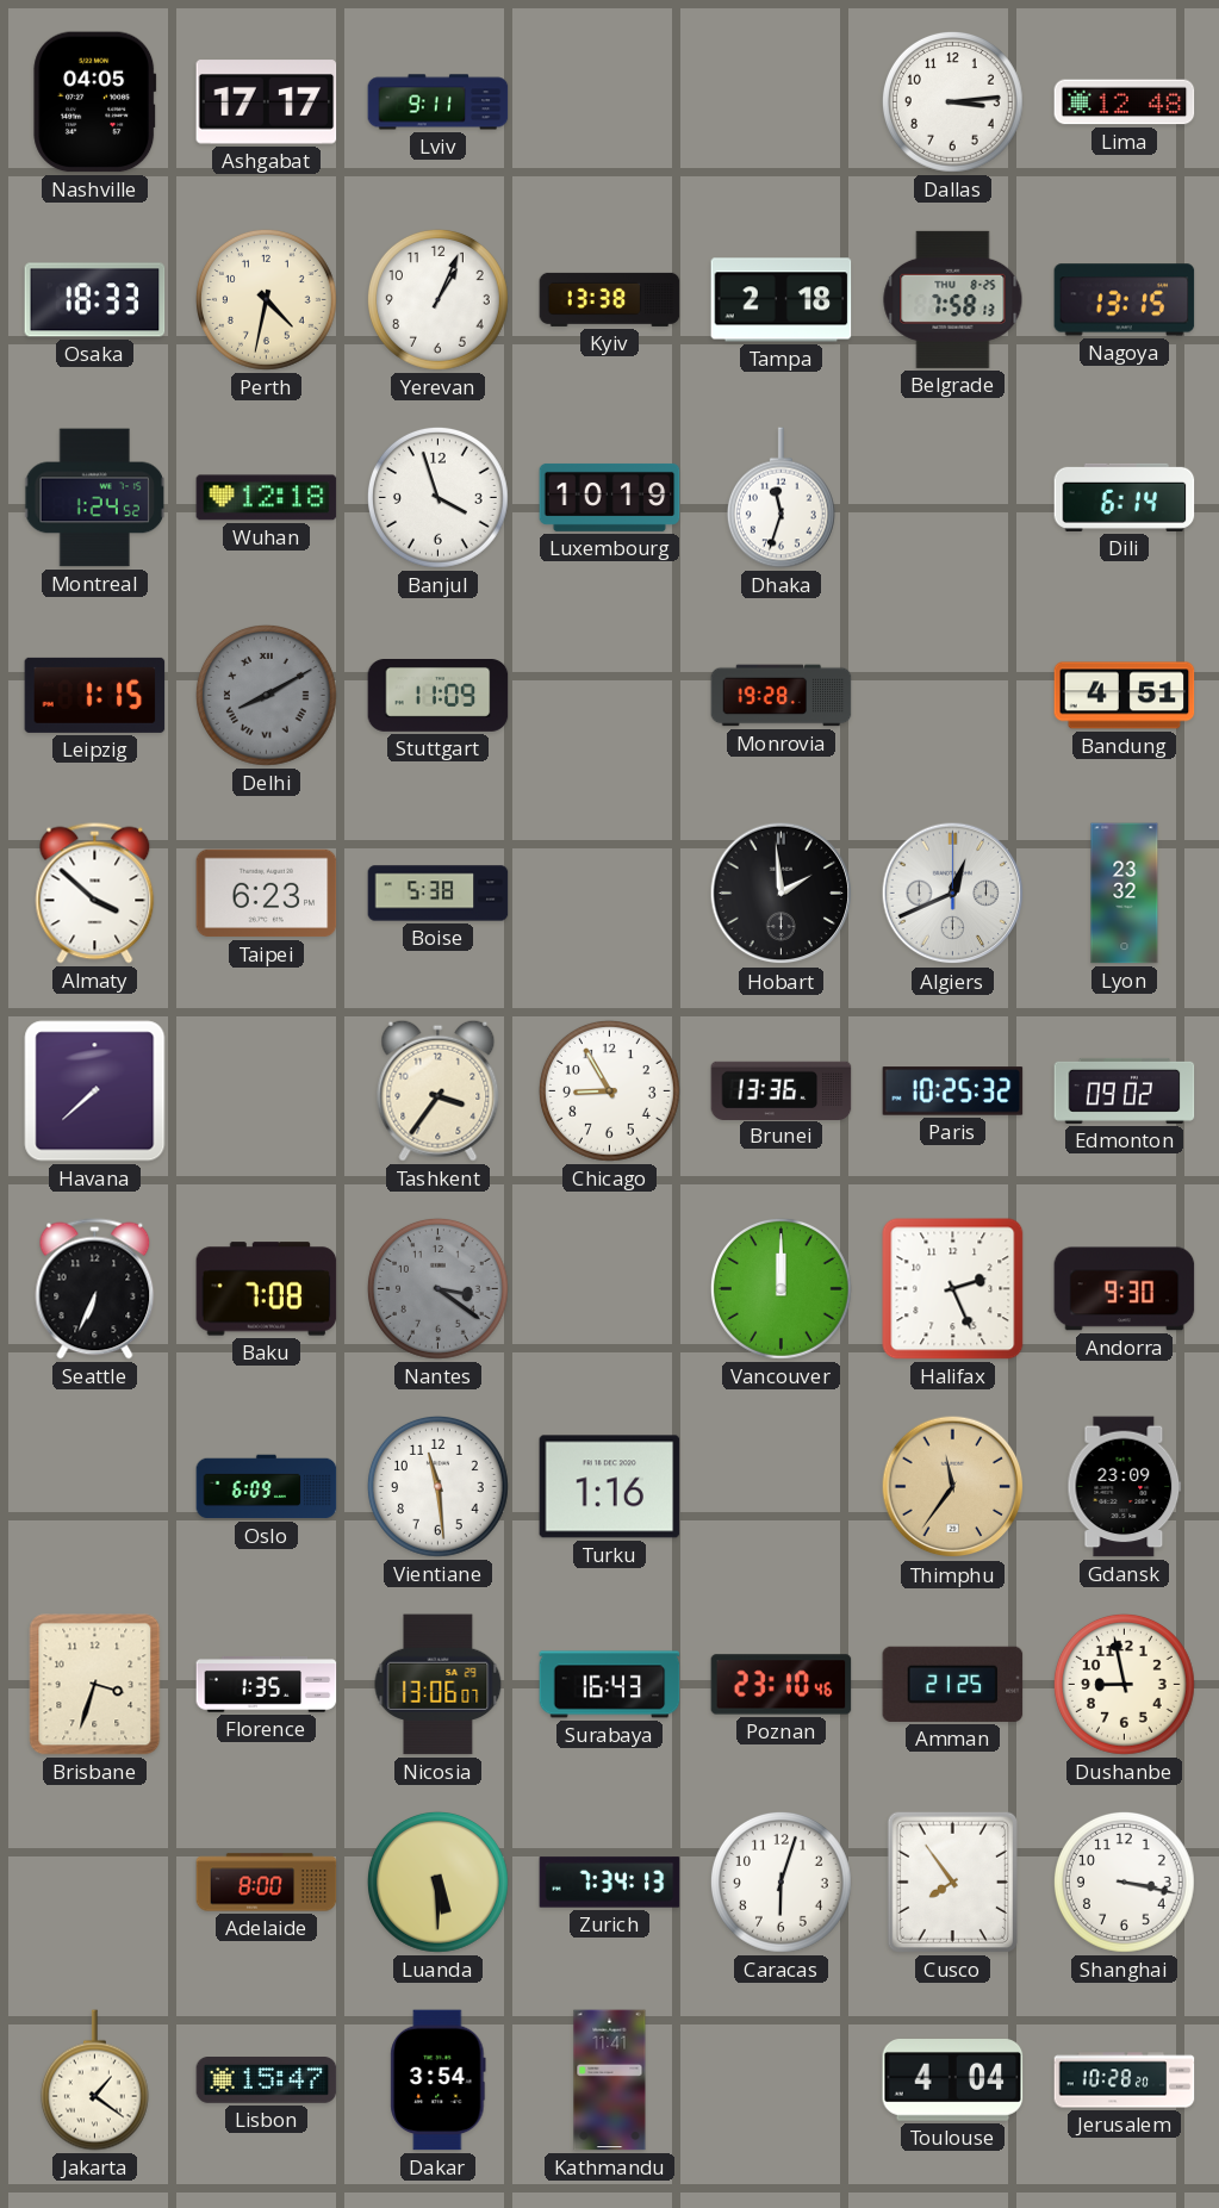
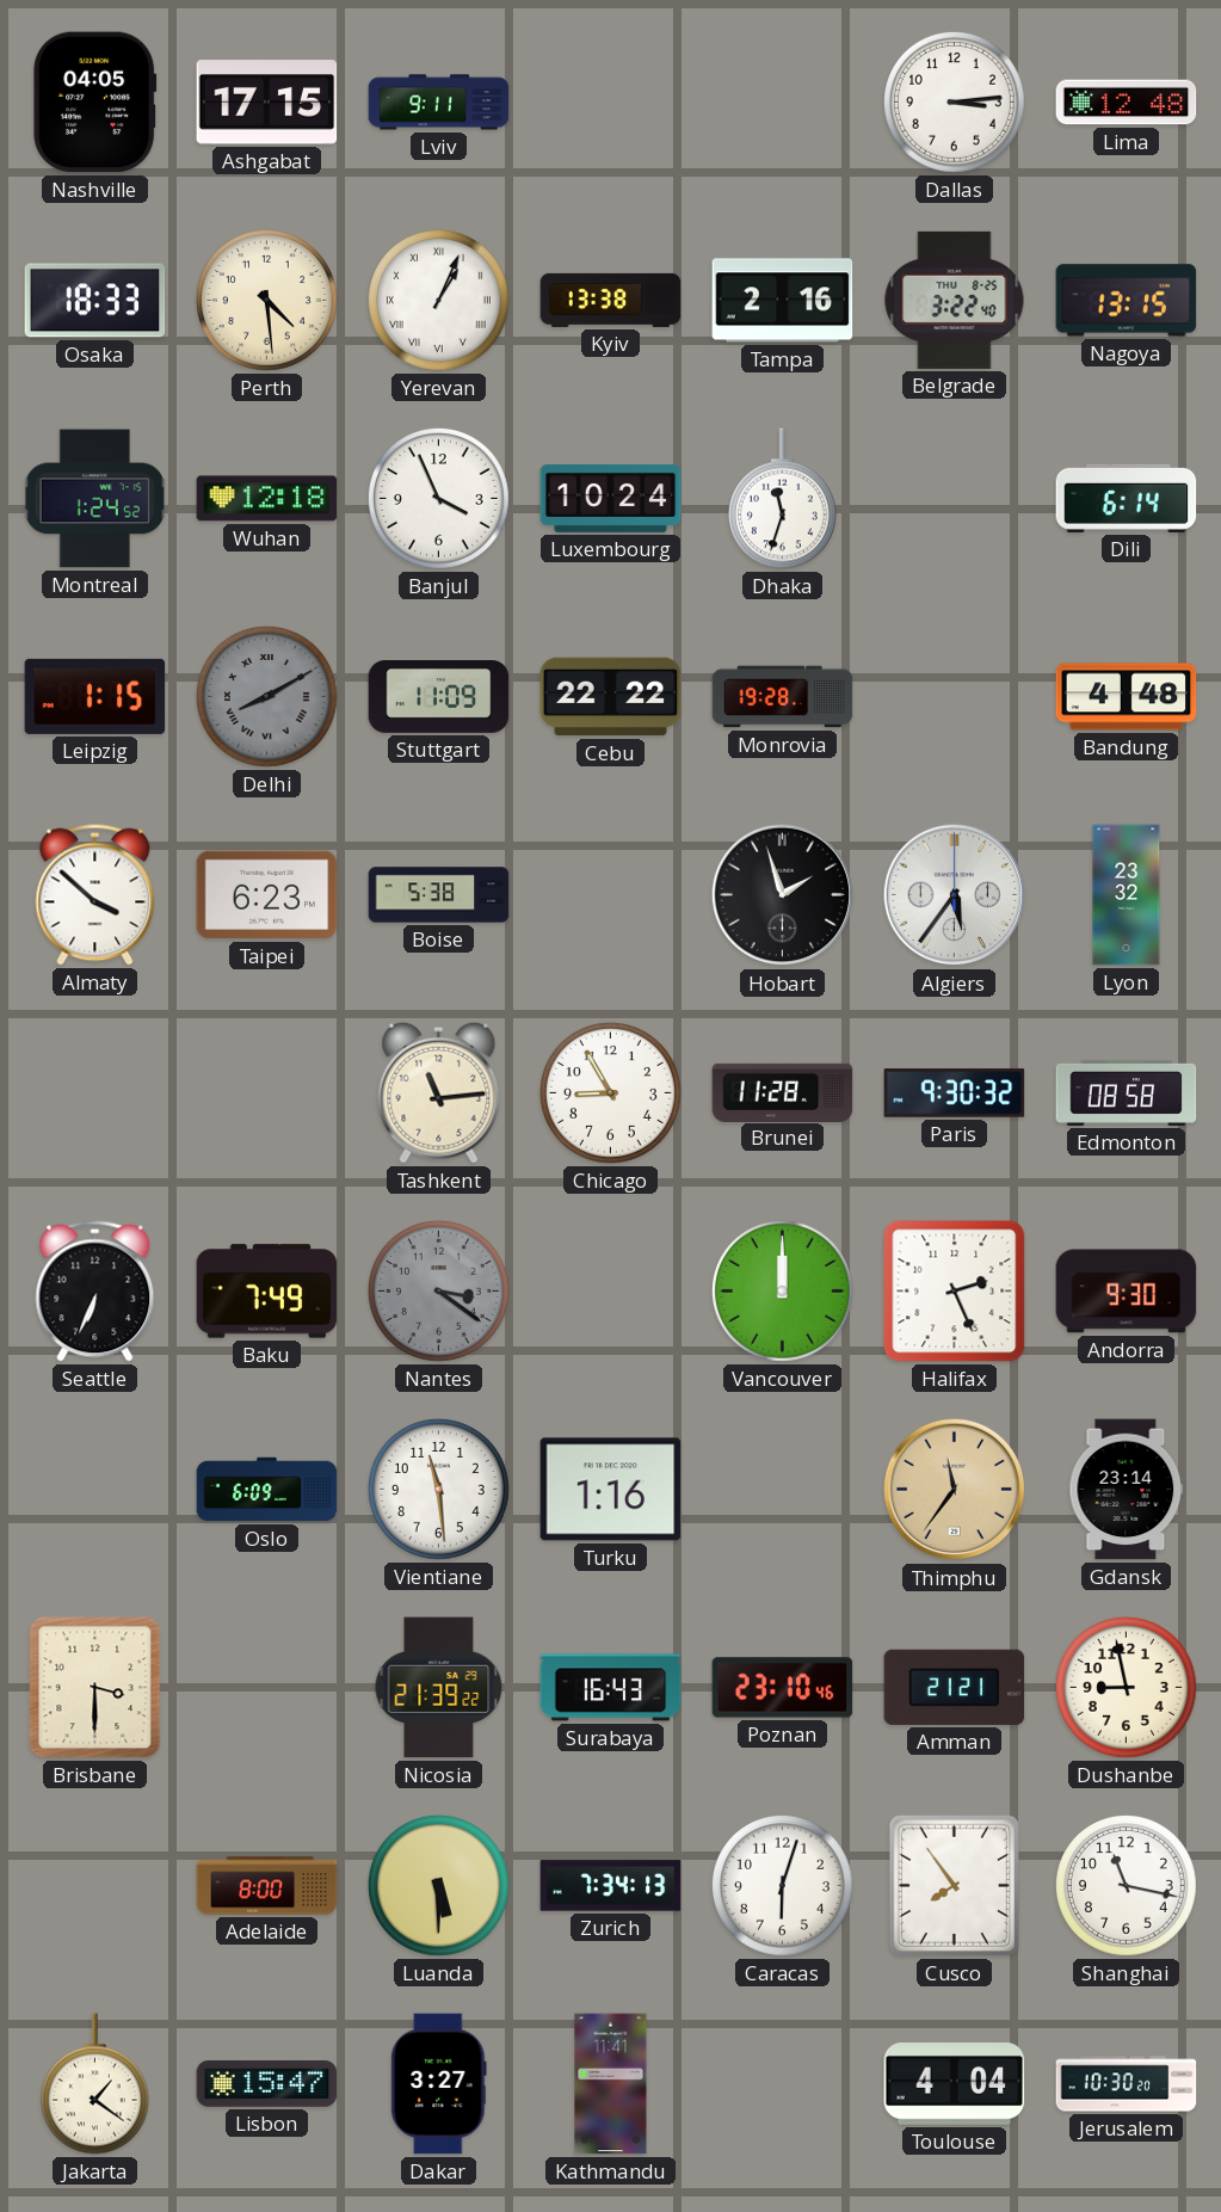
Ashgabat: 17:17 -> 17:15 (267, 103)
Perth: 4:32 -> 4:29 (266, 300)
Yerevan numerals: Arabic -> Roman (438, 300)
Tampa: 2:18 -> 2:16 (783, 301)
Belgrade: 7:58 -> 3:22 (955, 300)
Banjul: 3:57 -> 3:56 (438, 498)
Luxembourg: 10:19 -> 10:24 (611, 498)
Cebu: none -> 22:22 (611, 697)
Bandung: 4:51 -> 4:48 (1127, 697)
Hobart: 1:59 -> 1:57 (783, 895)
Algiers: 12:41 -> 5:36 (955, 895)
Havana: 7:38 -> none (95, 1091)
Tashkent: 3:36 -> 11:14 (439, 1092)
Brunei: 13:36 -> 11:28 (783, 1092)
Paris: 10:25 -> 9:30 (955, 1093)
Edmonton: 09:02 -> 08:58 (1127, 1092)
Baku: 7:08 -> 7:49 (267, 1292)
Gdansk: 23:09 -> 23:14 (1127, 1490)
Brisbane: 3:33 -> 3:30 (95, 1688)
Florence: 1:35 -> none (267, 1685)
Nicosia: 13:06 -> 21:39 (439, 1688)
Amman: 21:25 -> 21:21 (955, 1687)
Shanghai: 3:17 -> 11:17 (1126, 1885)
Dakar: 3:54 -> 3:27 (439, 2084)
Jerusalem: 10:28 -> 10:30 (1127, 2084)
